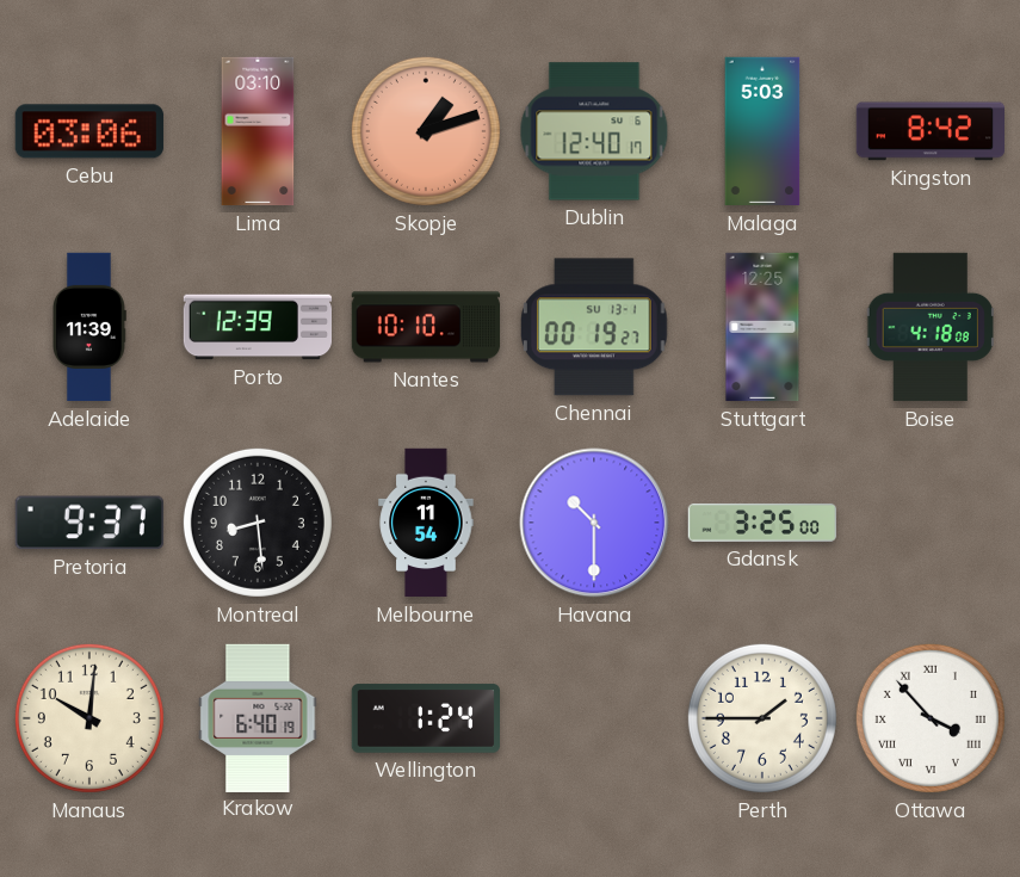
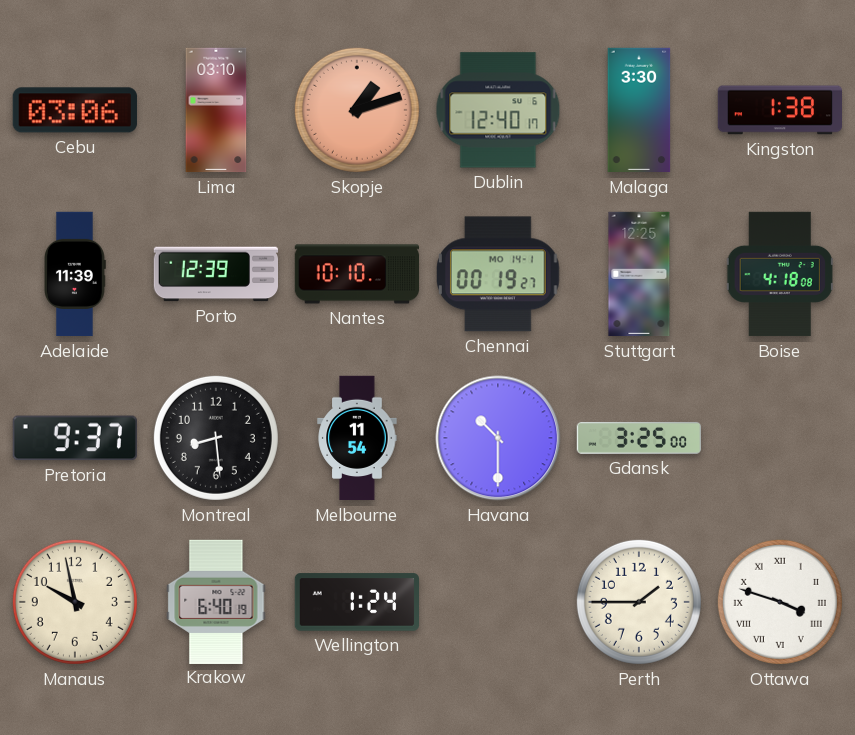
Malaga: 5:03 -> 3:30 (639, 110)
Kingston: 8:42 -> 1:38 (779, 110)
Chennai date: SU 13-1 -> MO 14-1 (498, 274)
Manaus: 10:01 -> 9:58 (75, 602)
Ottawa: 3:53 -> 3:48 (780, 602)
